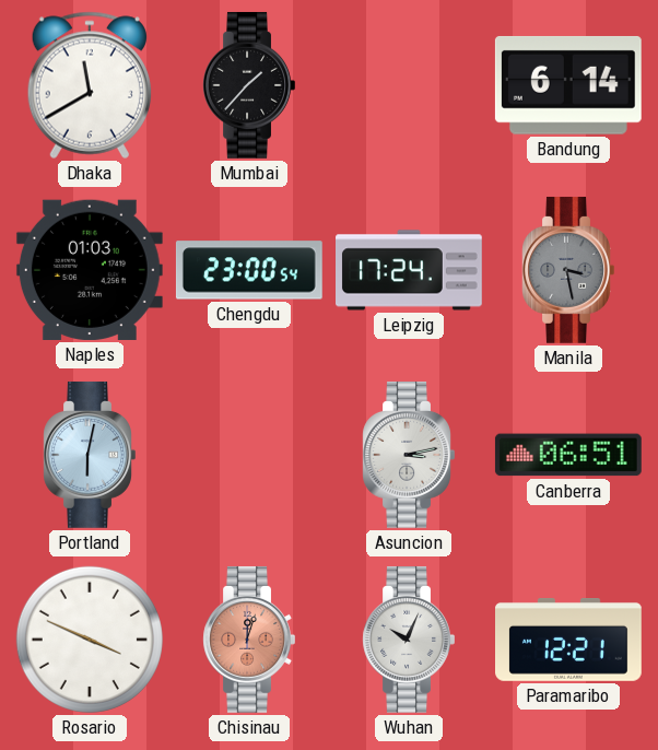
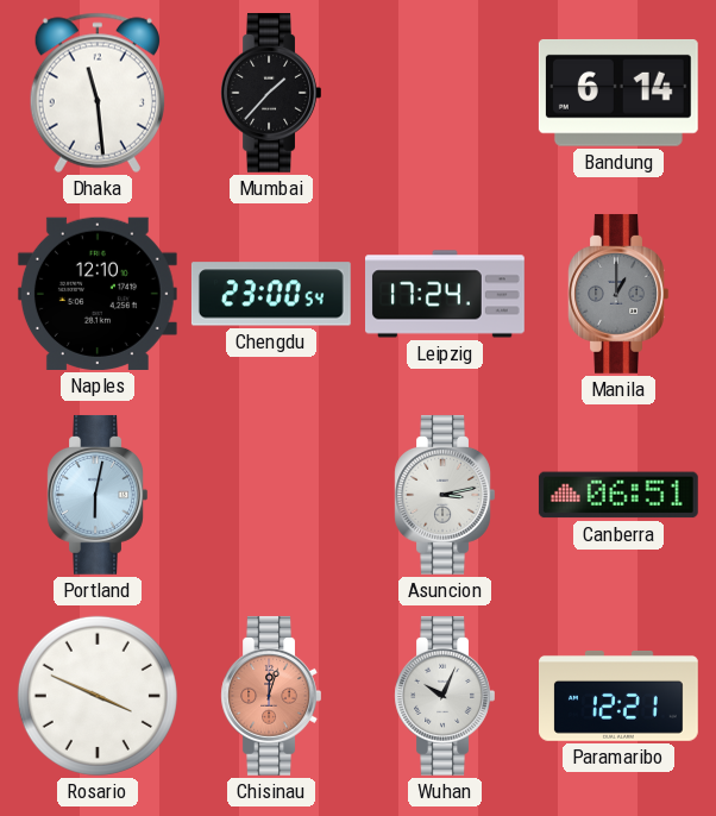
Dhaka: 11:40 -> 11:29 (98, 93)
Naples: 01:03 -> 12:10 (98, 294)
Manila: 3:28 -> 1:00 (618, 294)
